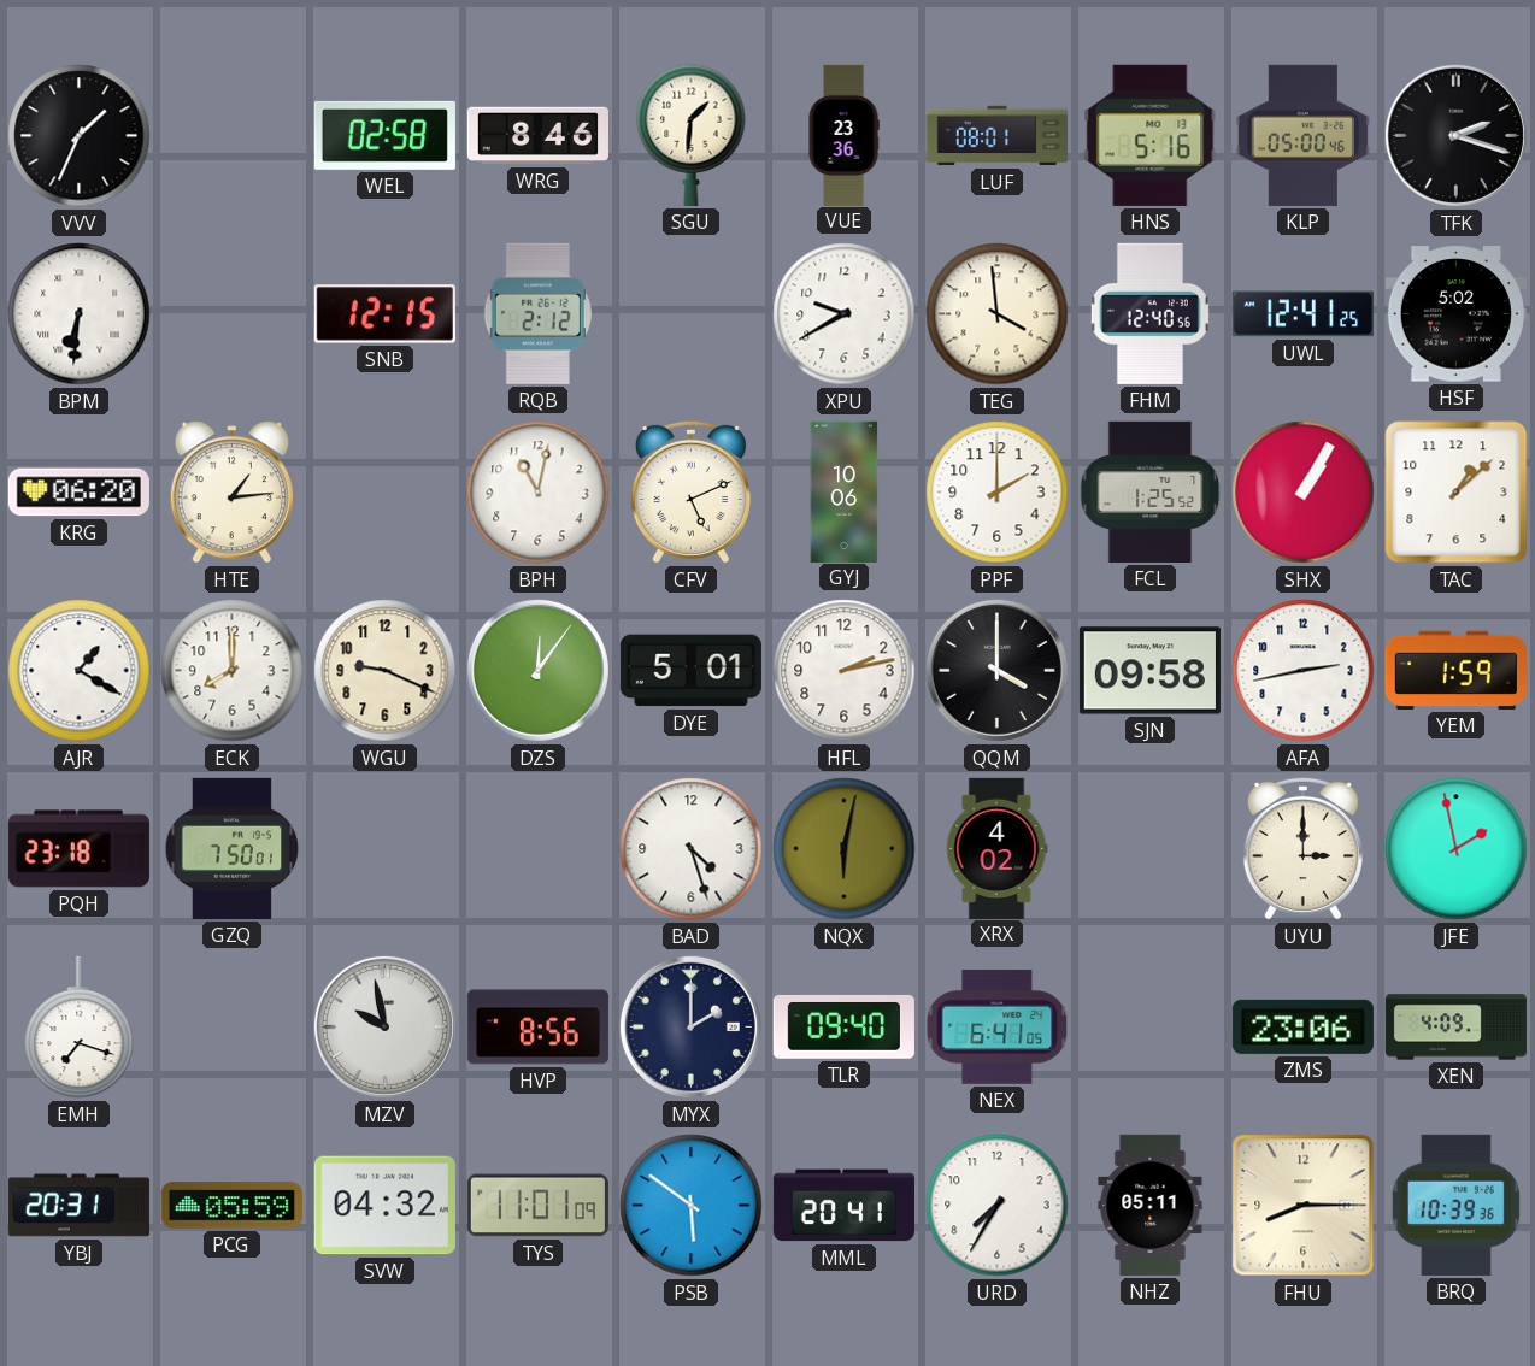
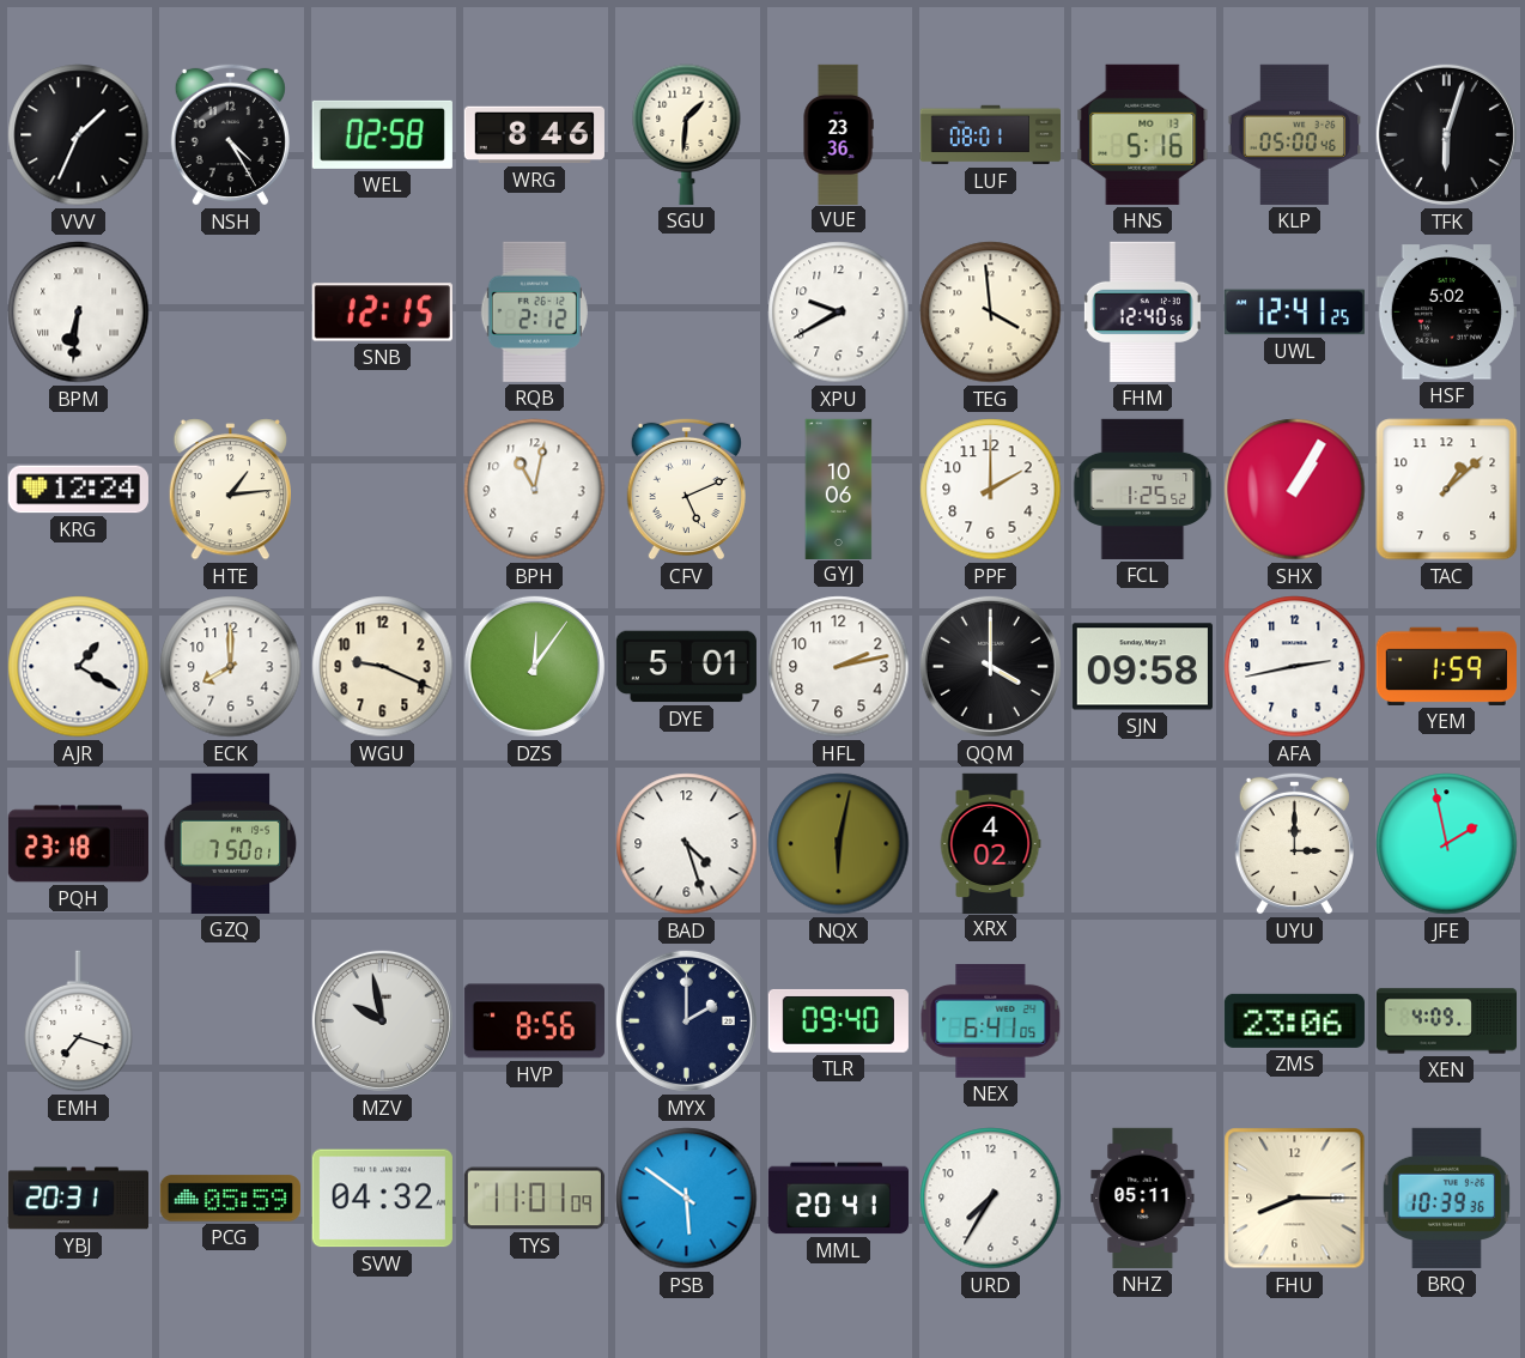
NSH: none -> 4:25 (230, 134)
TFK: 2:18 -> 6:03 (1446, 134)
KRG: 06:20 -> 12:24 (78, 490)
